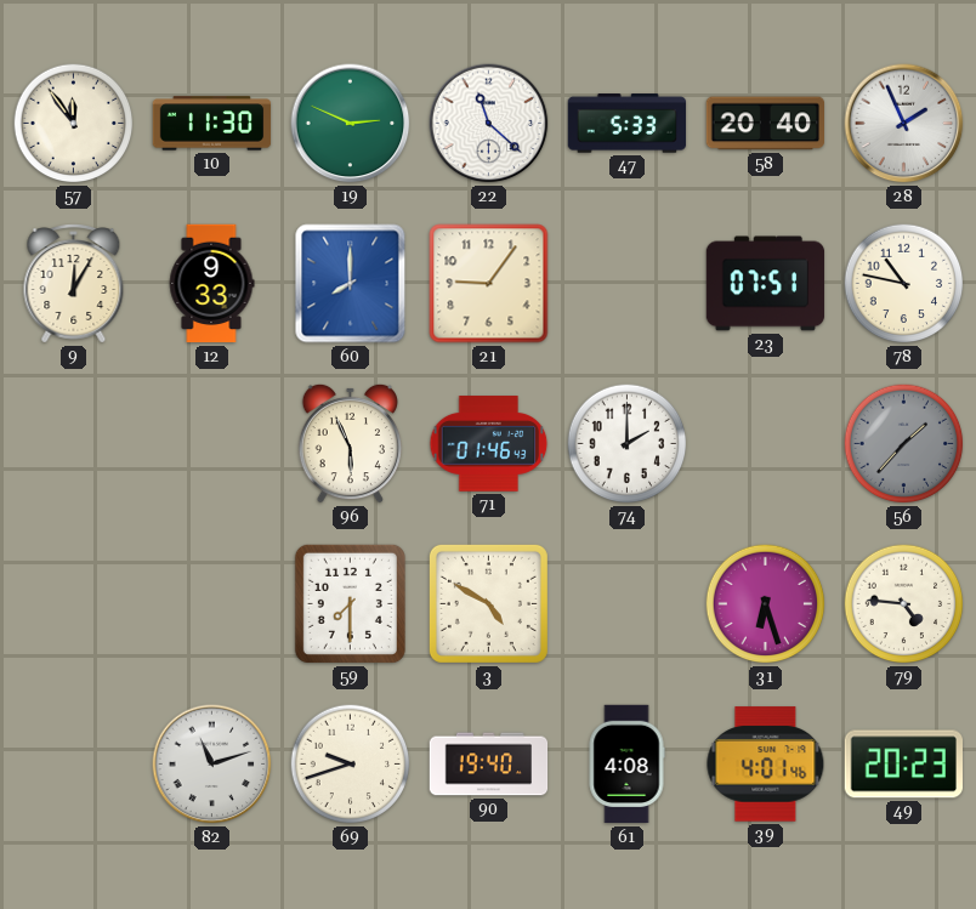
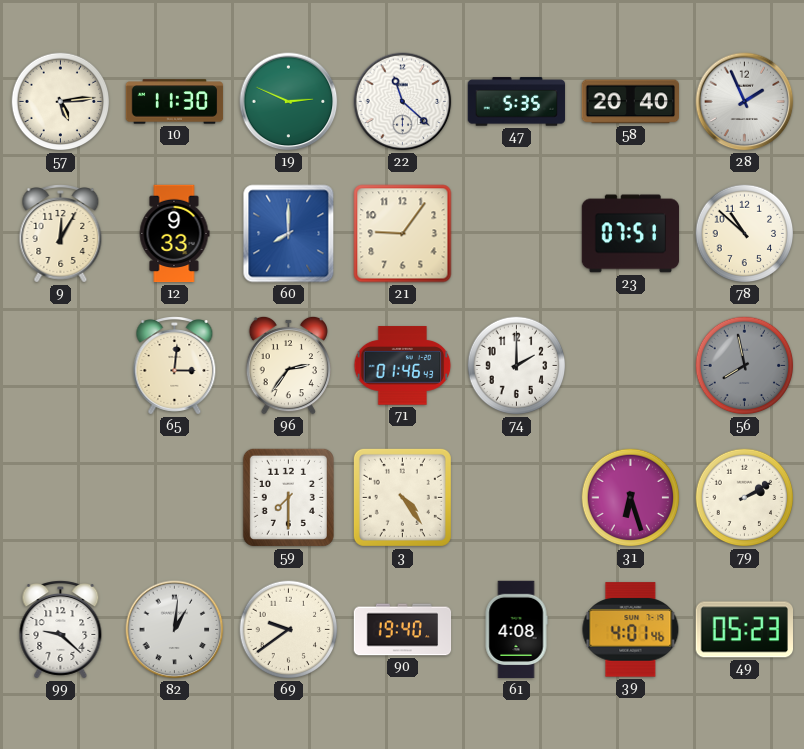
57: 11:54 -> 5:14 (61, 102)
47: 5:33 -> 5:35 (517, 102)
78: 10:47 -> 10:52 (745, 234)
65: none -> 3:01 (175, 366)
96: 5:56 -> 2:36 (288, 365)
56: 1:37 -> 7:58 (745, 366)
3: 4:50 -> 4:24 (402, 497)
79: 4:46 -> 2:10 (745, 498)
99: none -> 9:22 (61, 630)
82: 11:12 -> 1:01 (175, 630)
69: 9:42 -> 9:39 (289, 630)
49: 20:23 -> 05:23 (744, 630)
